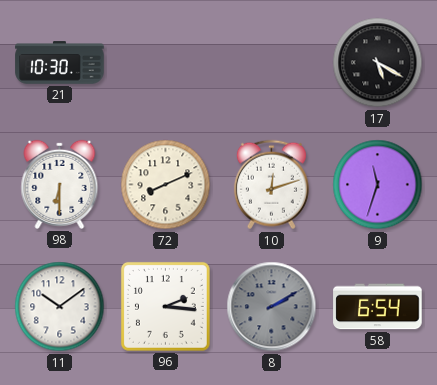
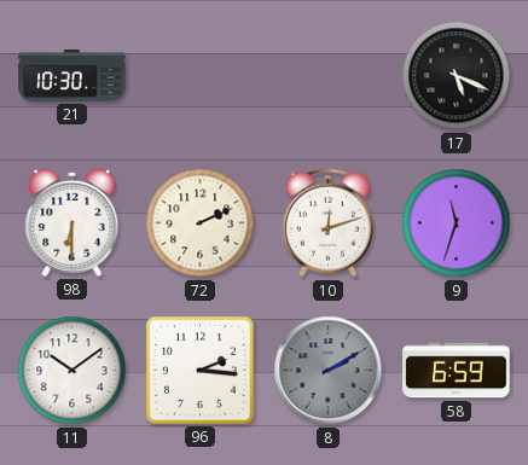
17: 5:20 -> 5:19 (457, 76)
72: 8:11 -> 2:11 (201, 223)
58: 6:54 -> 6:59 (457, 371)
